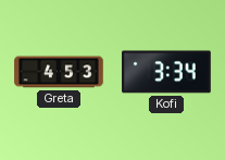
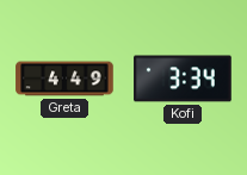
Greta: 4:53 -> 4:49 (64, 79)
